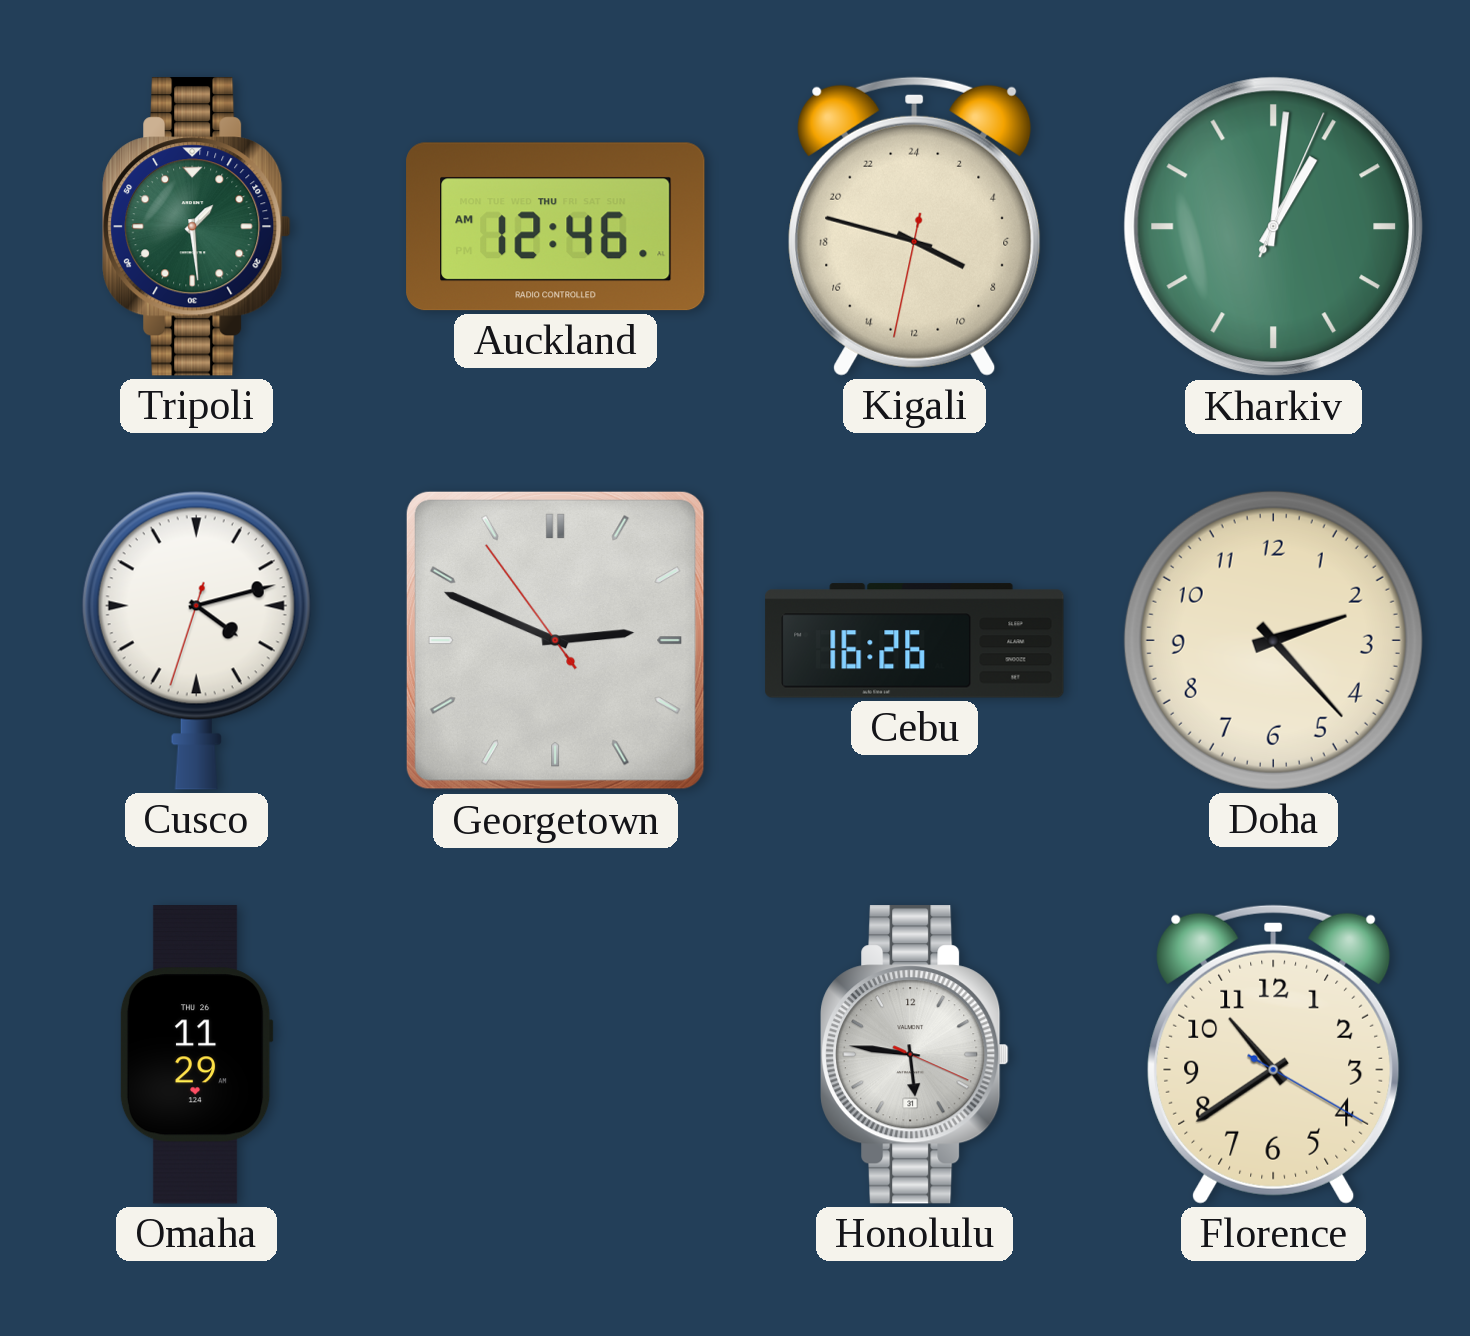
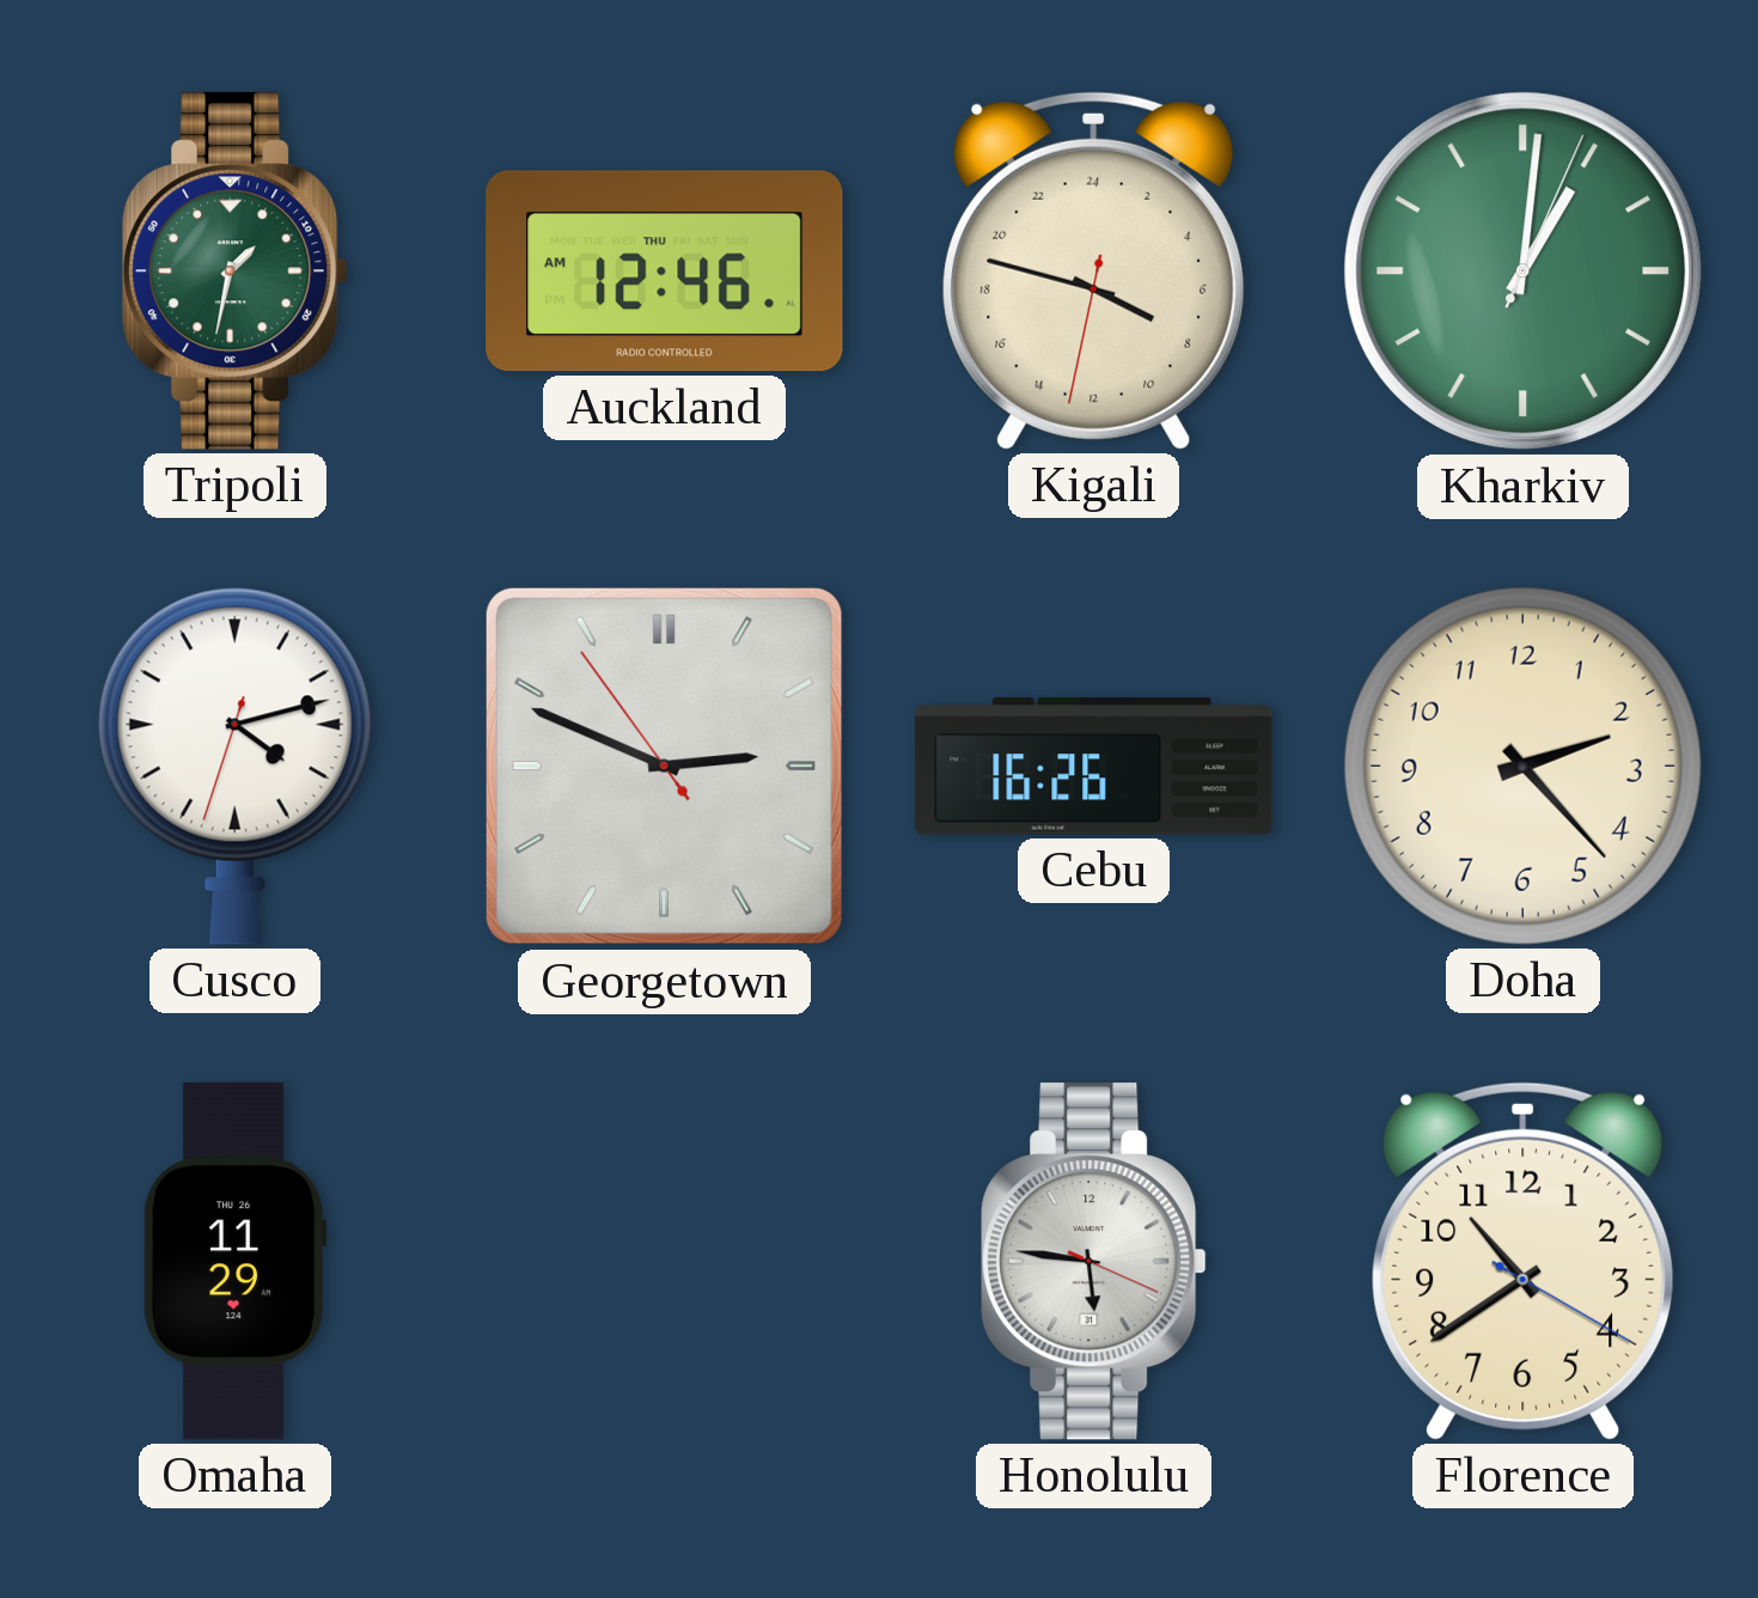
Tripoli: 1:29 -> 1:32 (236, 272)
